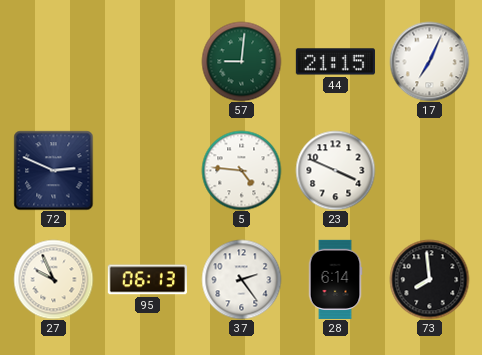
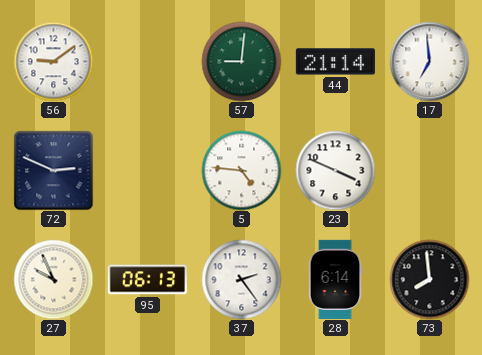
56: none -> 9:09 (53, 61)
44: 21:15 -> 21:14 (335, 62)
17: 7:04 -> 6:59 (429, 61)
